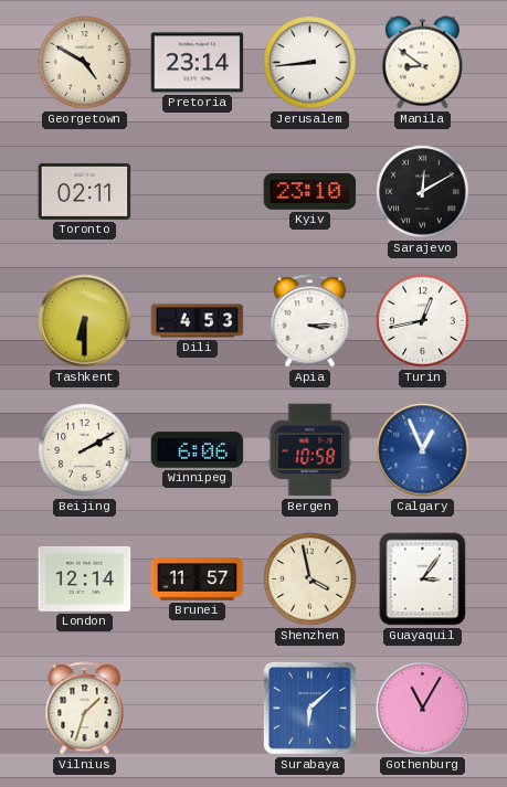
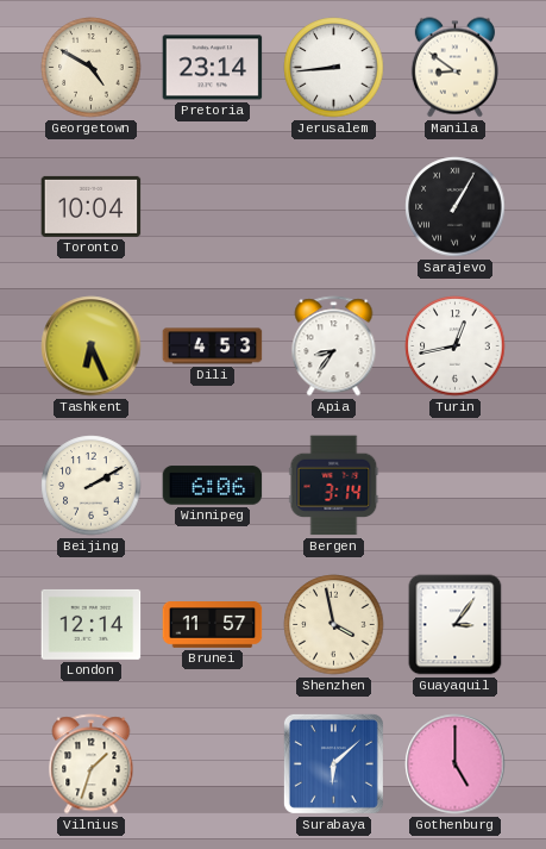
Toronto: 02:11 -> 10:04 (92, 206)
Kyiv: 23:10 -> none (310, 191)
Sarajevo: 12:10 -> 1:05 (456, 207)
Tashkent: 6:30 -> 6:26 (92, 347)
Apia: 3:15 -> 8:36 (334, 347)
Bergen: 10:58 -> 3:14 (334, 486)
Calgary: 12:56 -> none (423, 450)
Gothenburg: 11:05 -> 5:00 (456, 764)
